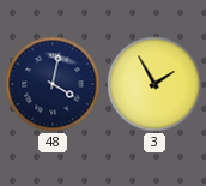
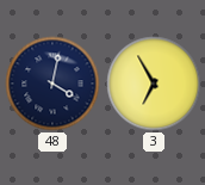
3: 1:55 -> 6:55 (154, 84)
